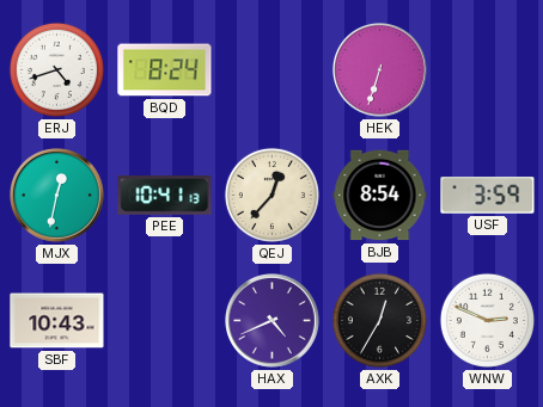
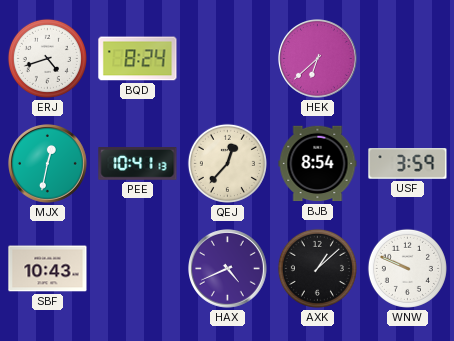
HEK: 6:33 -> 6:38 (318, 59)
AXK: 12:35 -> 1:08 (317, 268)
WNW: 2:49 -> 9:49 (407, 268)
